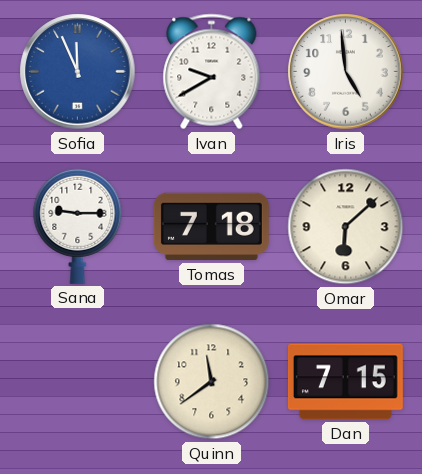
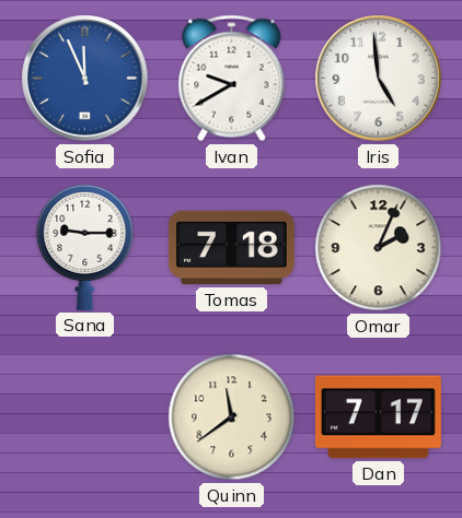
Omar: 6:08 -> 2:04 (379, 248)
Dan: 7:15 -> 7:17 (378, 417)
